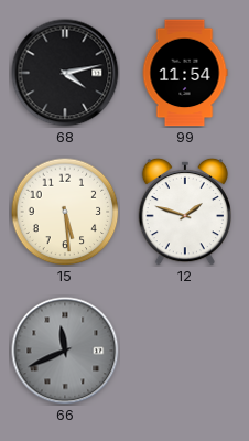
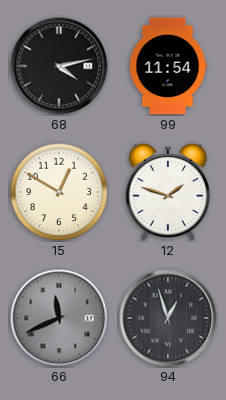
15: 5:29 -> 12:50 (59, 192)
94: none -> 12:57 (168, 318)
